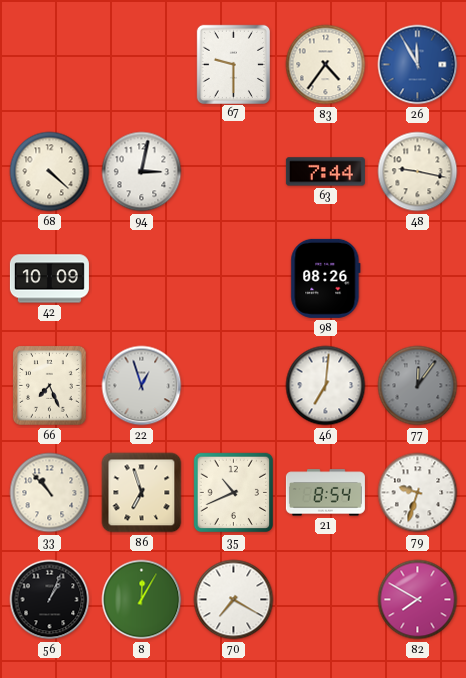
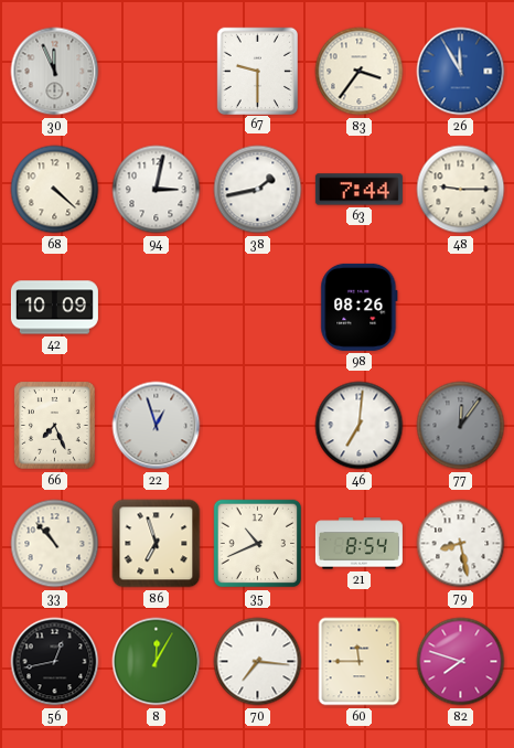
30: none -> 11:56 (55, 72)
83: 4:36 -> 3:36 (360, 72)
38: none -> 1:43 (258, 190)
48: 9:17 -> 9:15 (461, 190)
79: 9:33 -> 8:28 (461, 544)
56: 1:04 -> 12:43 (55, 662)
70: 7:20 -> 7:16 (258, 662)
60: none -> 11:45 (360, 662)
82: 7:50 -> 7:48 (461, 662)
